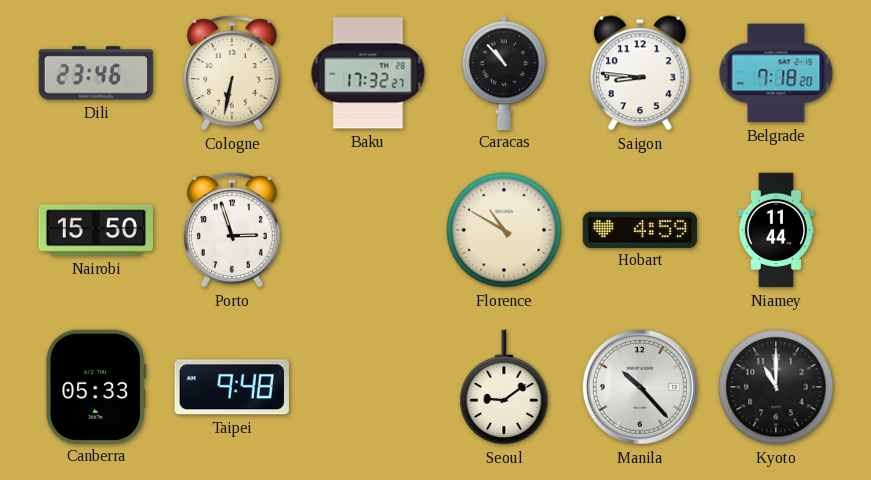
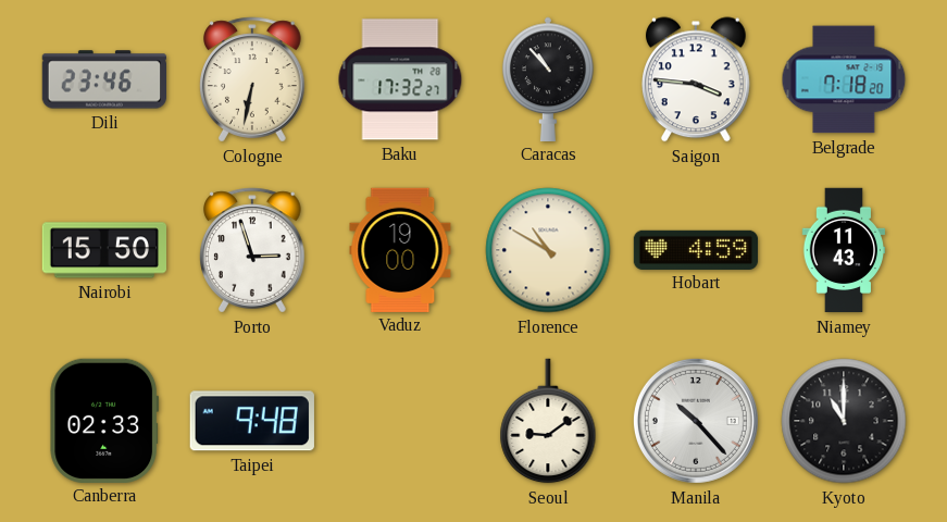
Saigon: 8:46 -> 3:46 (697, 79)
Vaduz: none -> 19:00 (400, 249)
Niamey: 11:44 -> 11:43 (844, 250)
Canberra: 05:33 -> 02:33 (104, 420)
